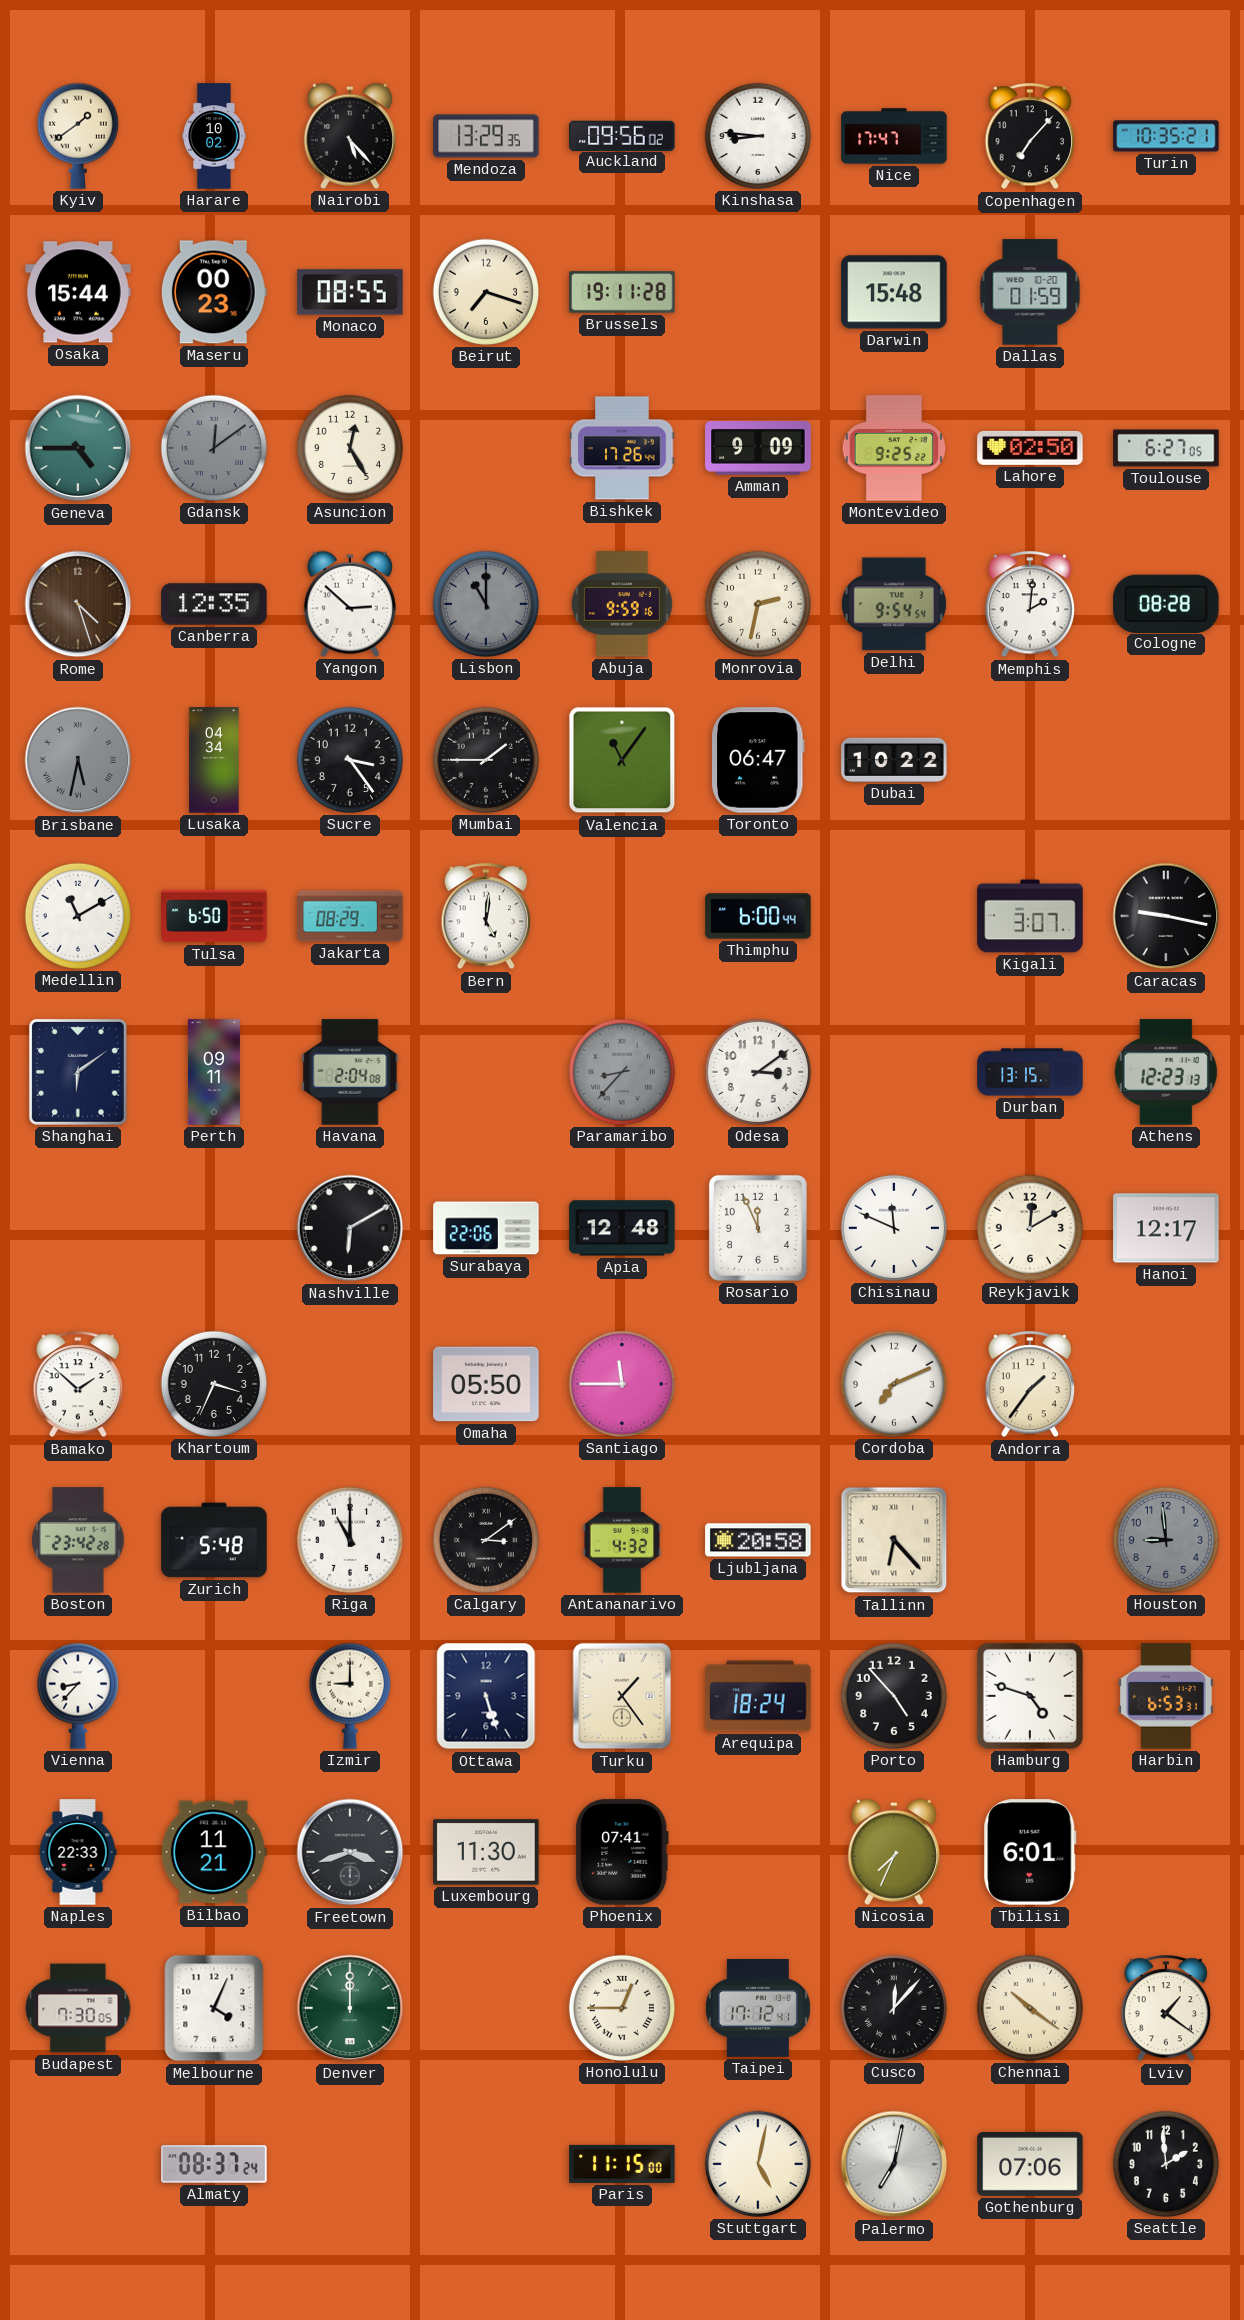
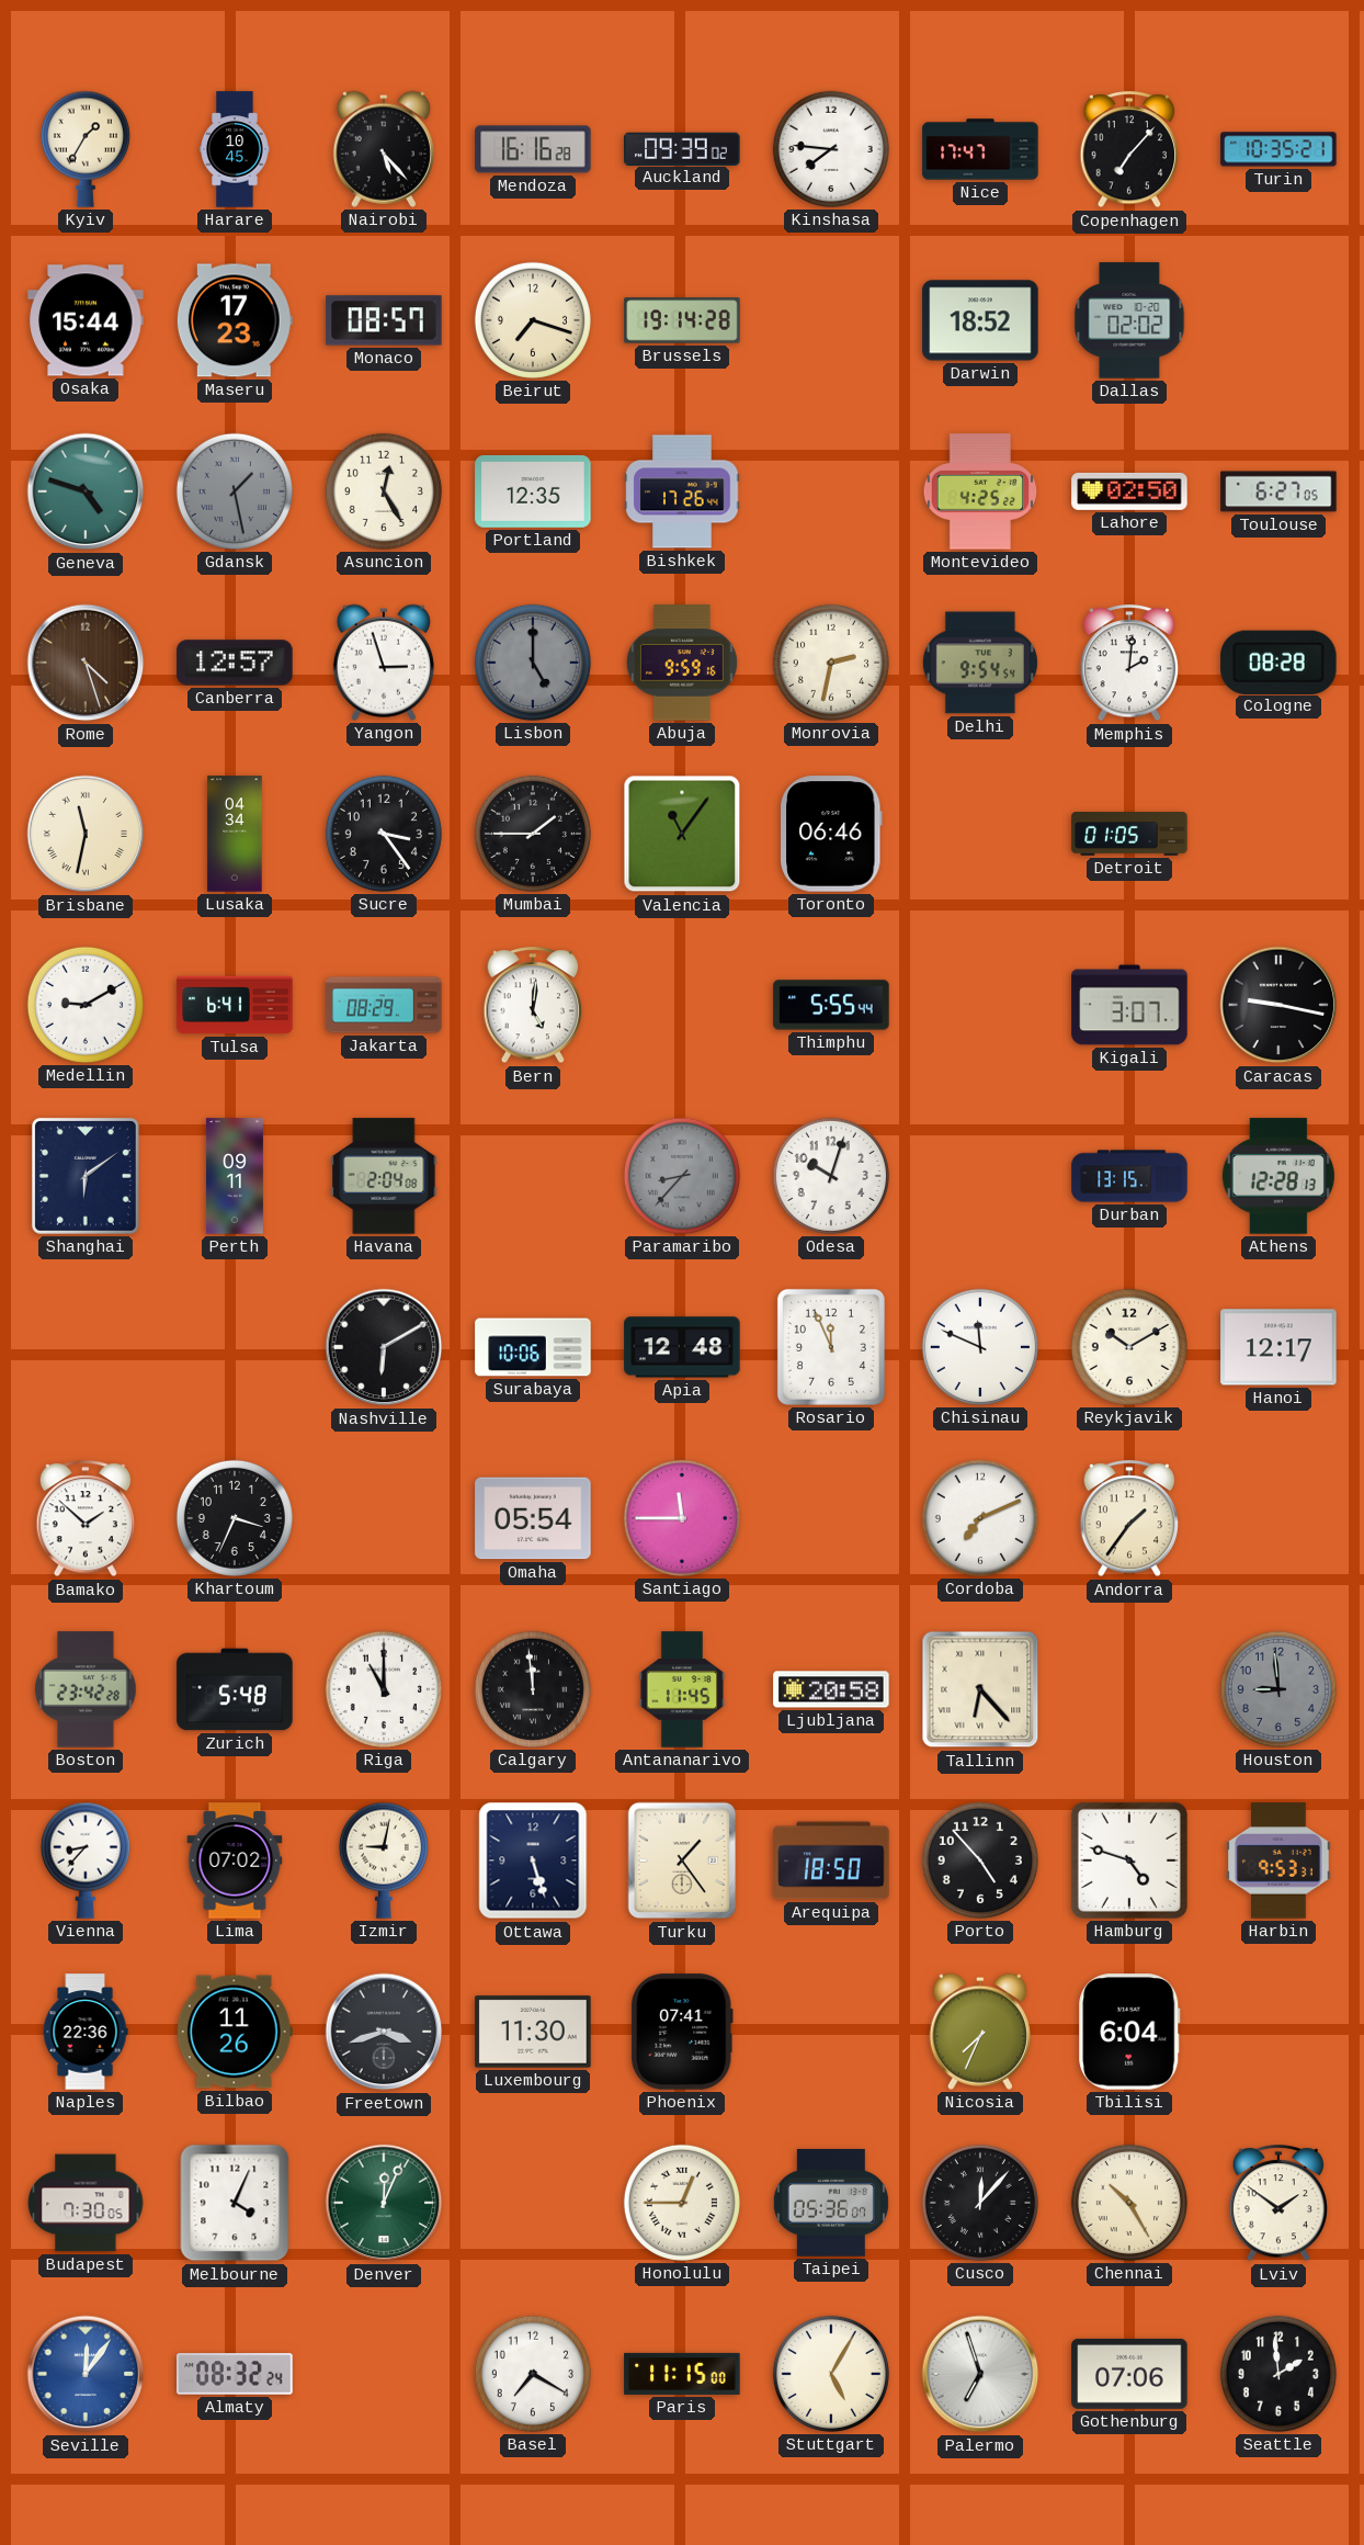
Kyiv: 1:39 -> 1:35 (86, 149)
Harare: 10:02 -> 10:45 (235, 149)
Mendoza: 13:29 -> 16:16 (533, 149)
Auckland: 09:56 -> 09:39 (682, 148)
Kinshasa: 8:46 -> 7:46 (831, 149)
Maseru: 00:23 -> 17:23 (235, 320)
Monaco: 08:55 -> 08:57 (384, 320)
Brussels: 19:11 -> 19:14 (682, 320)
Darwin: 15:48 -> 18:52 (980, 320)
Dallas: 01:59 -> 02:02 (1129, 320)
Geneva: 4:45 -> 4:48 (86, 491)
Gdansk: 12:09 -> 1:28 (235, 491)
Portland: none -> 12:35 (533, 491)
Amman: 9:09 -> none (758, 449)
Montevideo: 9:25 -> 4:25 (980, 491)
Canberra: 12:35 -> 12:57 (235, 663)
Yangon: 2:52 -> 2:57 (384, 663)
Lisbon: 11:00 -> 5:00 (533, 663)
Brisbane: 5:32 -> 11:32 (86, 834)
Brisbane dial: grey -> cream (86, 834)
Toronto: 06:47 -> 06:46 (832, 834)
Dubai: 10:22 -> none (894, 760)
Detroit: none -> 01:05 (1129, 834)
Medellin: 11:10 -> 9:10 (86, 1005)
Tulsa: 6:50 -> 6:41 (235, 1005)
Thimphu: 6:00 -> 5:55 (831, 1005)
Odesa: 3:09 -> 10:03 (831, 1176)
Athens: 12:23 -> 12:28 (1278, 1176)
Surabaya: 22:06 -> 10:06 (533, 1347)
Reykjavik: 12:10 -> 10:10 (1129, 1347)
Omaha: 05:50 -> 05:54 (533, 1518)
Calgary: 3:09 -> 11:59 (533, 1689)
Antananarivo: 4:32 -> 11:45 (682, 1689)
Lima: none -> 07:02 (235, 1860)
Izmir: 9:00 -> 9:02 (384, 1860)
Arequipa: 18:24 -> 18:50 (831, 1860)
Harbin: 6:53 -> 9:53 (1278, 1860)
Naples: 22:33 -> 22:36 (86, 2032)
Bilbao: 11:21 -> 11:26 (235, 2032)
Tbilisi: 6:01 -> 6:04 (1129, 2032)
Denver: 12:00 -> 12:04 (384, 2203)
Taipei: 17:12 -> 05:36 (831, 2204)
Chennai: 10:21 -> 10:25 (1129, 2203)
Lviv: 1:21 -> 1:51 (1278, 2204)
Seville: none -> 12:06 (86, 2374)
Almaty: 08:37 -> 08:32 (235, 2374)
Basel: none -> 7:20 (533, 2374)
Stuttgart: 5:02 -> 5:05 (831, 2374)
Palermo: 7:02 -> 6:57 (980, 2374)
